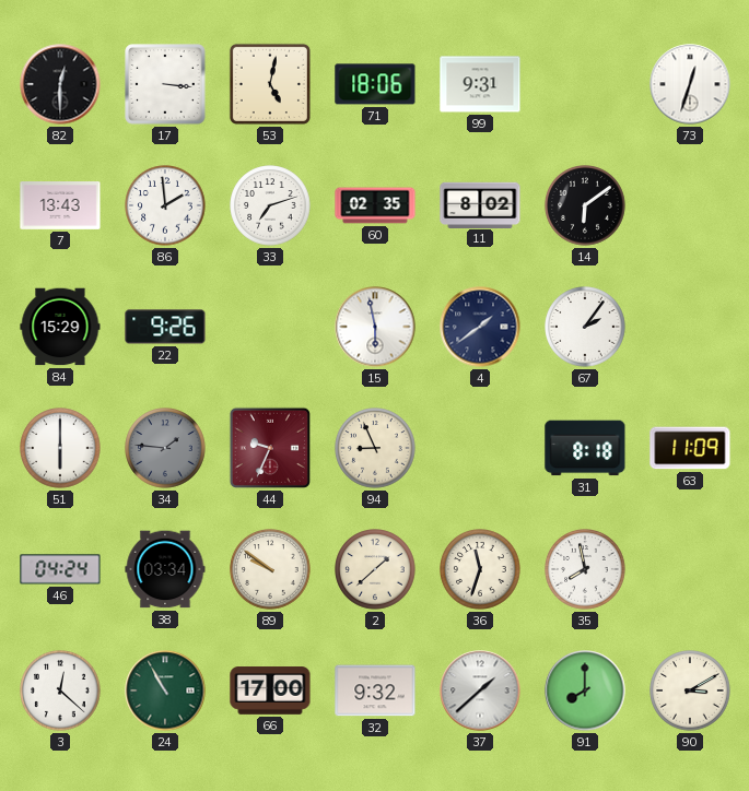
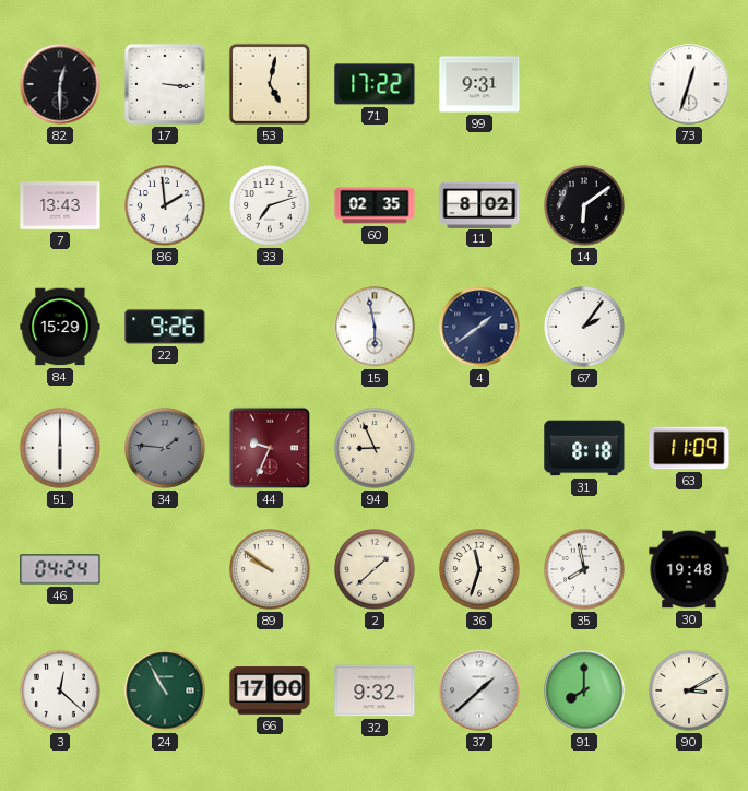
71: 18:06 -> 17:22 (375, 84)
38: 03:34 -> none (165, 569)
30: none -> 19:48 (689, 569)
